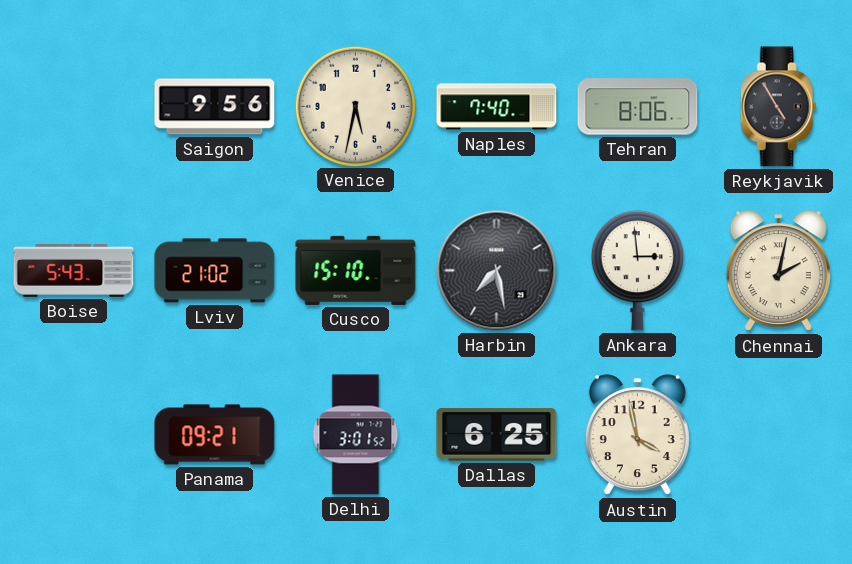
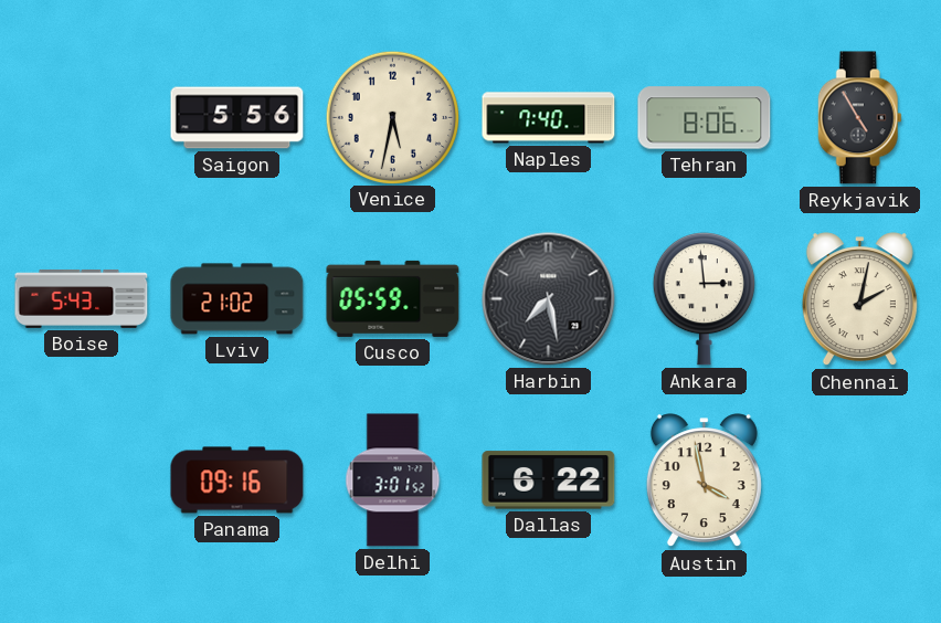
Saigon: 9:56 -> 5:56 (237, 118)
Cusco: 15:10 -> 05:59 (393, 298)
Panama: 09:21 -> 09:16 (237, 481)
Dallas: 6:25 -> 6:22 (549, 481)
